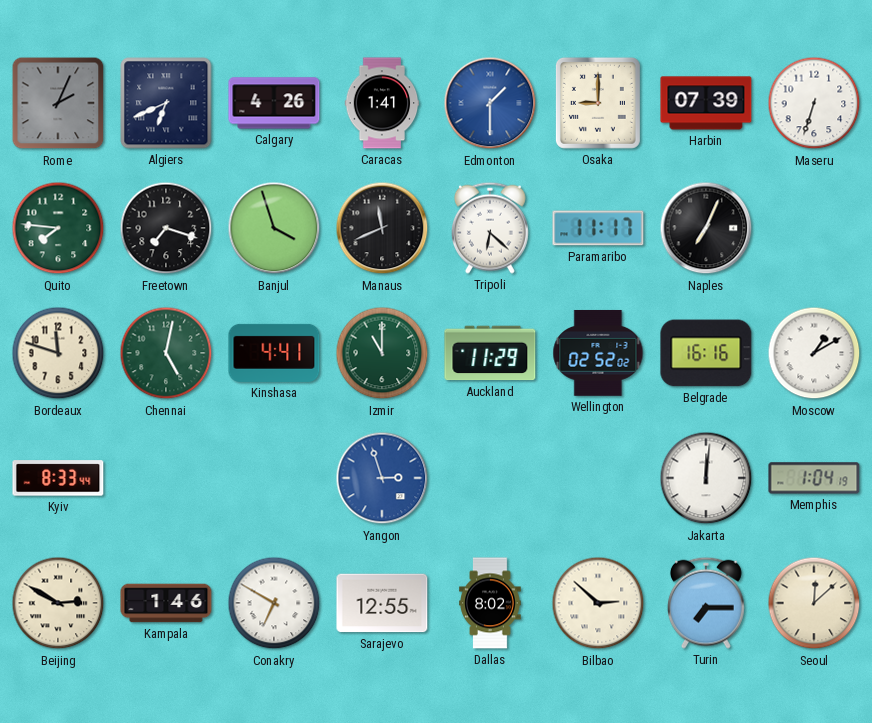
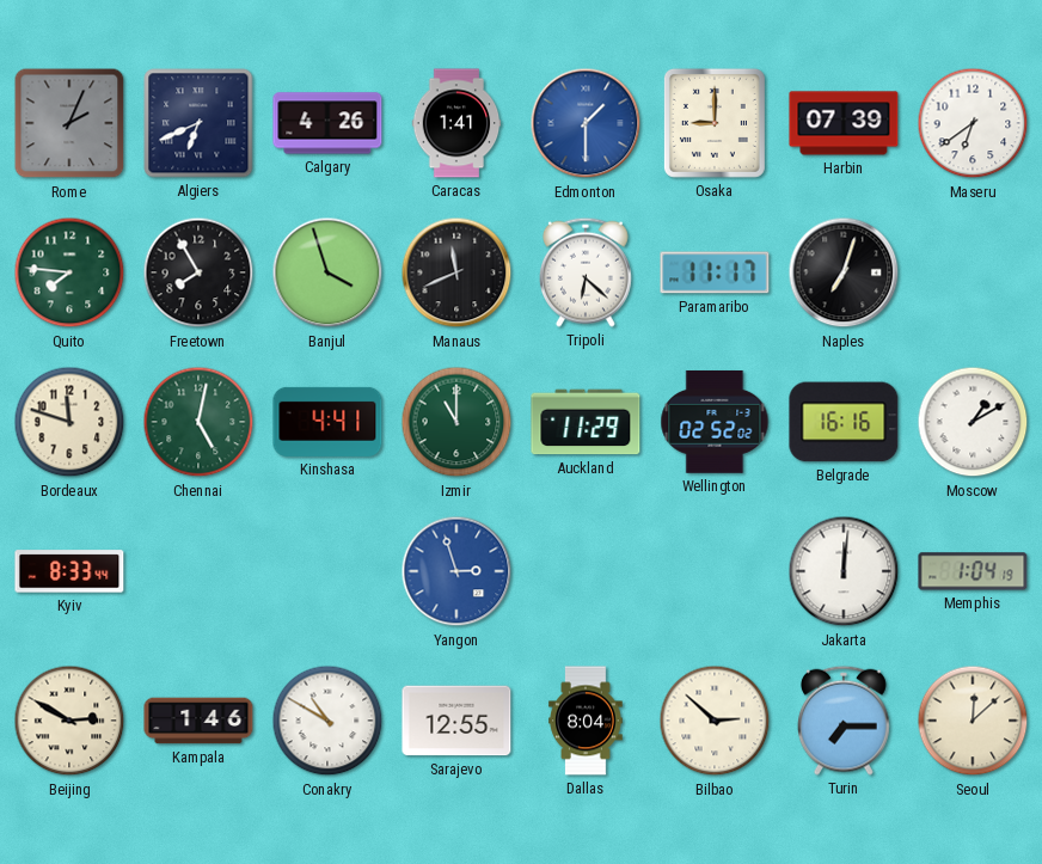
Maseru: 6:33 -> 6:39 (973, 123)
Freetown: 7:18 -> 7:55 (198, 272)
Naples: 7:04 -> 7:03 (844, 272)
Conakry: 6:50 -> 10:50 (327, 721)
Dallas: 8:02 -> 8:04 (586, 721)
